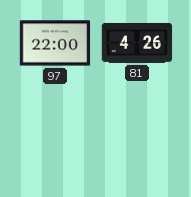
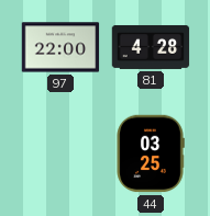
81: 4:26 -> 4:28 (151, 47)
44: none -> 03:25 (151, 154)
